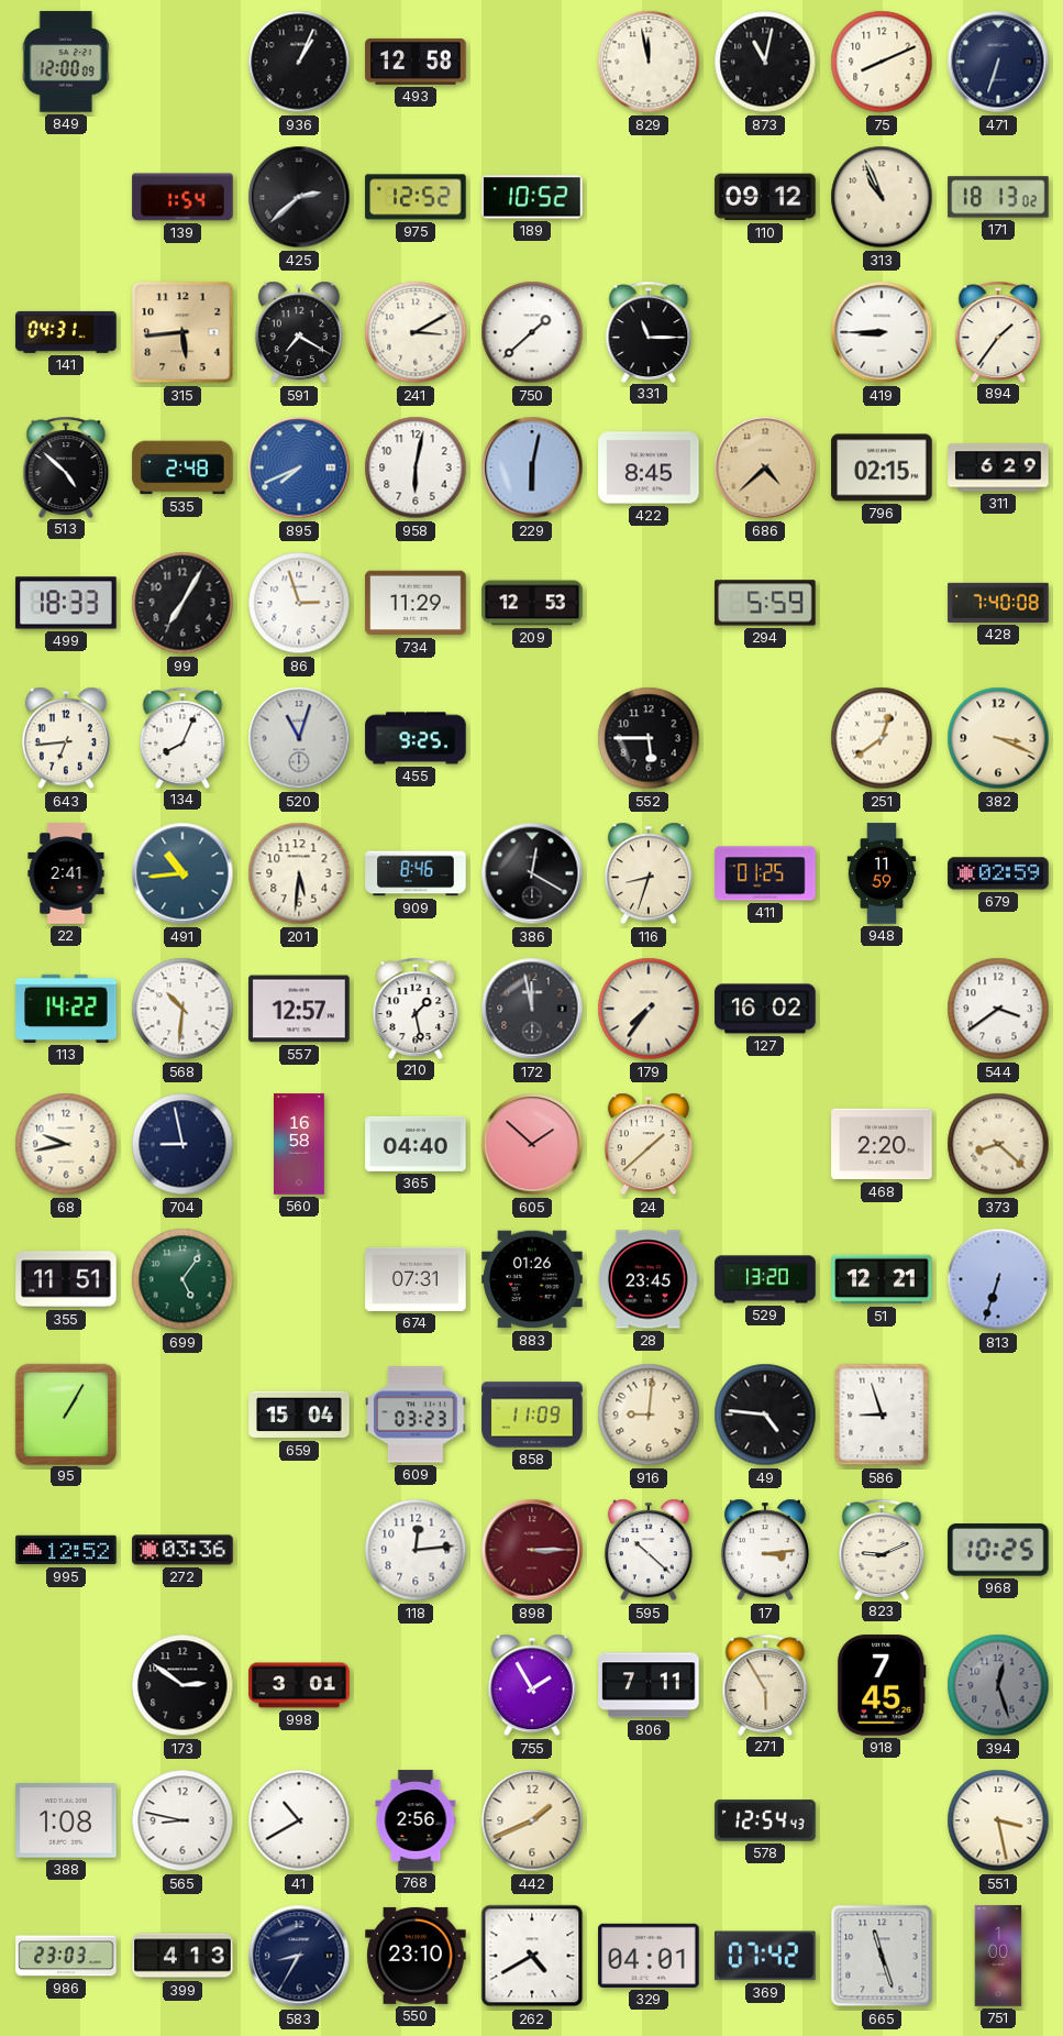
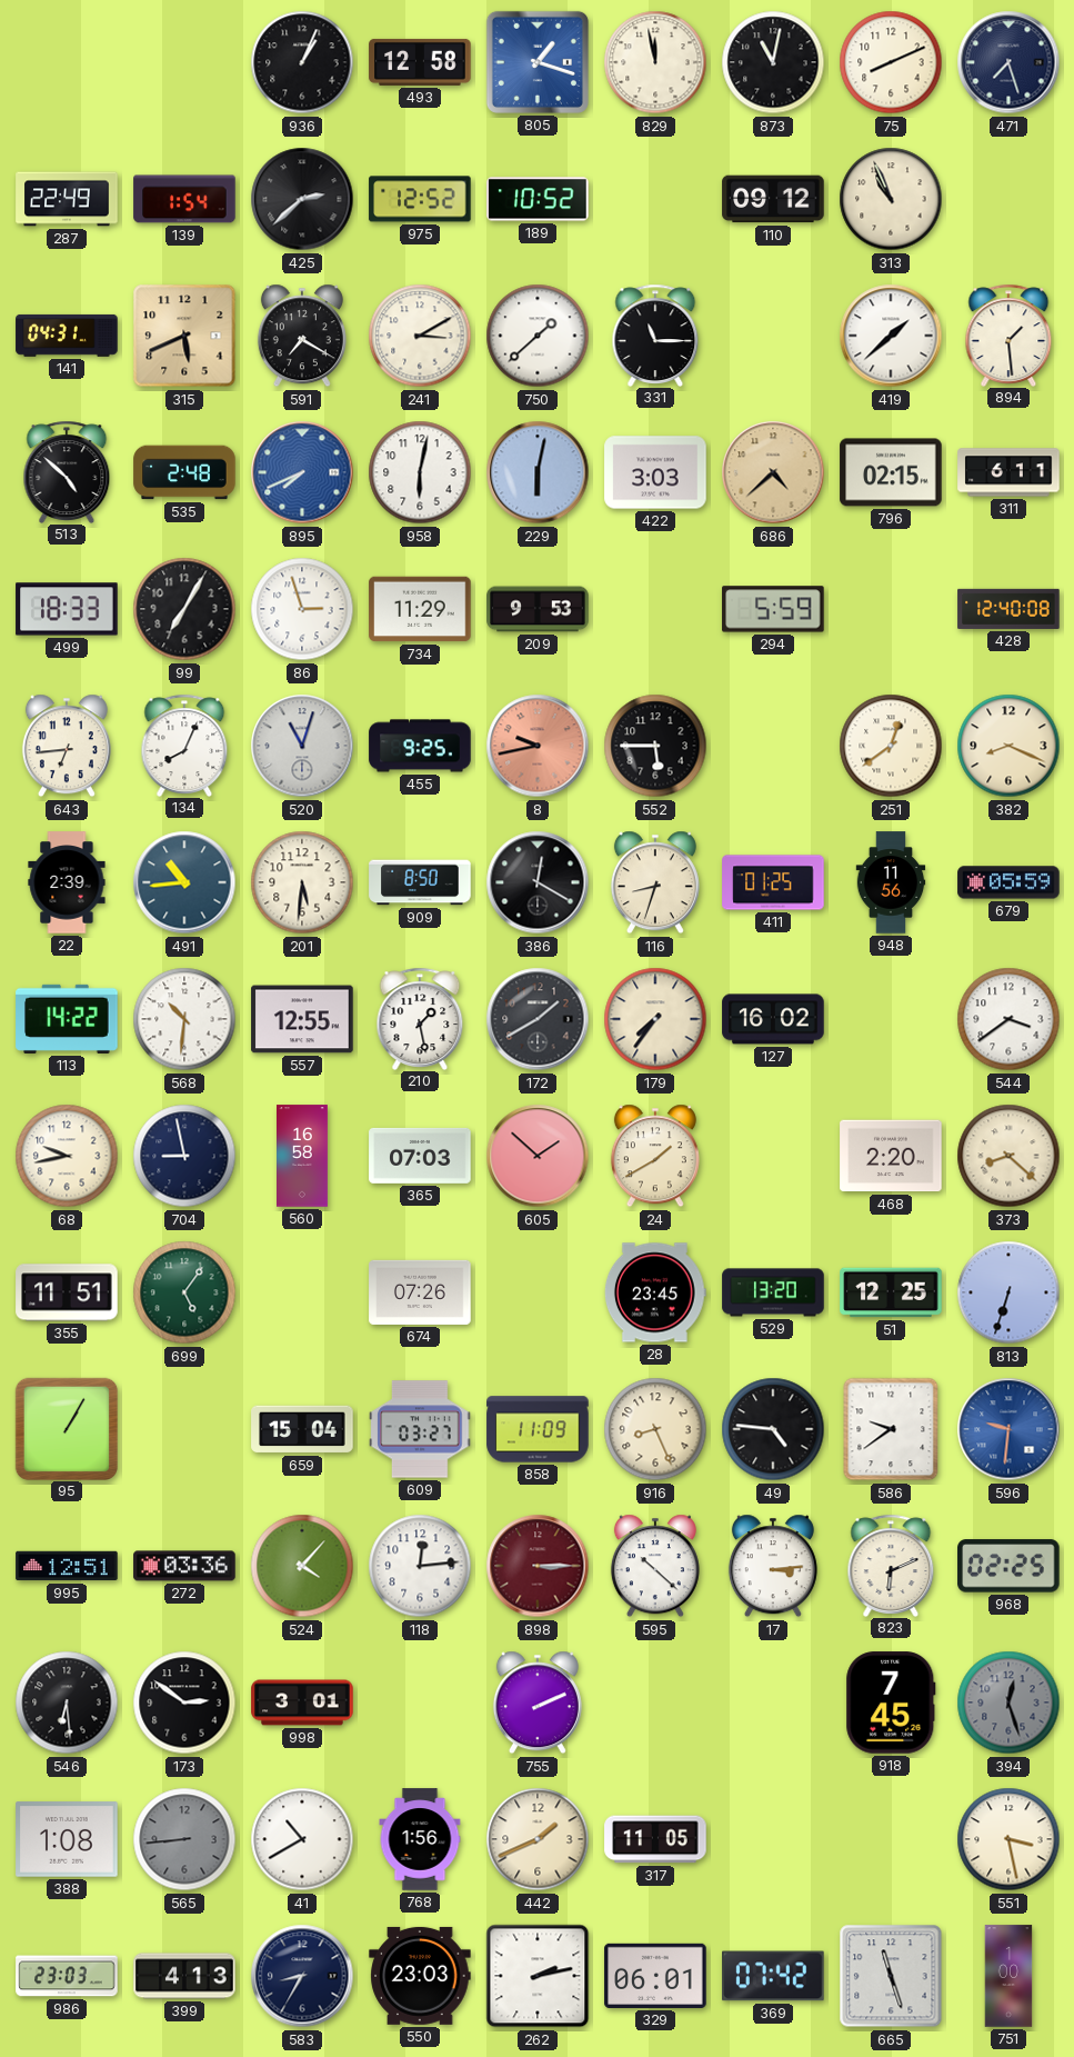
849: 12:00 -> none (66, 62)
805: none -> 1:18 (538, 62)
471: 6:33 -> 7:27 (1008, 62)
287: none -> 22:49 (67, 199)
171: 18:13 -> none (998, 197)
315: 5:44 -> 5:41 (184, 336)
419: 8:45 -> 1:38 (891, 336)
894: 1:36 -> 1:29 (1008, 334)
422: 8:45 -> 3:03 (655, 472)
311: 6:29 -> 6:11 (1008, 472)
209: 12:53 -> 9:53 (538, 609)
428: 7:40 -> 12:40 (1008, 609)
8: none -> 9:43 (538, 746)
382: 3:19 -> 8:19 (1008, 746)
22: 2:41 -> 2:39 (67, 882)
909: 8:46 -> 8:50 (420, 882)
948: 11:59 -> 11:56 (891, 882)
679: 02:59 -> 05:59 (1008, 882)
557: 12:57 -> 12:55 (302, 1019)
172: 11:58 -> 1:40 (538, 1019)
365: 04:40 -> 07:03 (420, 1156)
24: 1:38 -> 1:40 (655, 1156)
674: 07:31 -> 07:26 (420, 1292)
883: 01:26 -> none (532, 1279)
51: 12:21 -> 12:25 (891, 1292)
609: 03:23 -> 03:27 (420, 1429)
916: 9:01 -> 8:26 (655, 1429)
586: 8:57 -> 9:39 (891, 1429)
596: none -> 9:31 (1008, 1429)
995: 12:52 -> 12:51 (67, 1566)
524: none -> 4:07 (302, 1566)
823: 9:11 -> 6:11 (891, 1565)
968: 10:25 -> 02:25 (1008, 1566)
546: none -> 6:29 (67, 1702)
755: 1:55 -> 2:11 (538, 1702)
806: 7:11 -> none (649, 1685)
271: 5:55 -> none (765, 1684)
565: 8:47 -> 8:44 (184, 1839)
565 dial: white -> grey (184, 1839)
768: 2:56 -> 1:56 (420, 1839)
317: none -> 11:05 (655, 1839)
578: 12:54 -> none (765, 1820)
550: 23:10 -> 23:03 (420, 1976)
262: 4:40 -> 2:13 (538, 1976)
329: 04:01 -> 06:01 (655, 1976)
